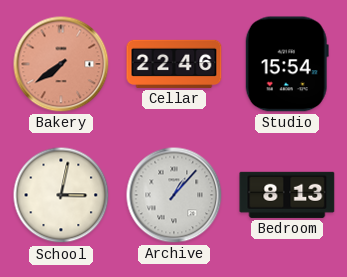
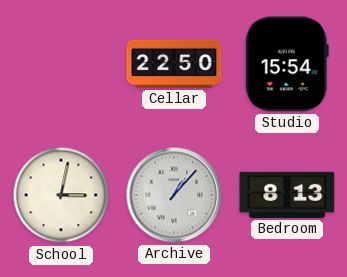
Bakery: 7:39 -> none (61, 64)
Cellar: 22:46 -> 22:50 (174, 64)
